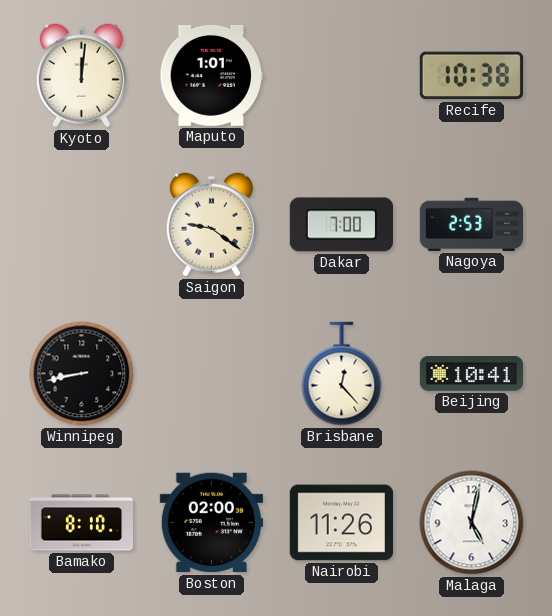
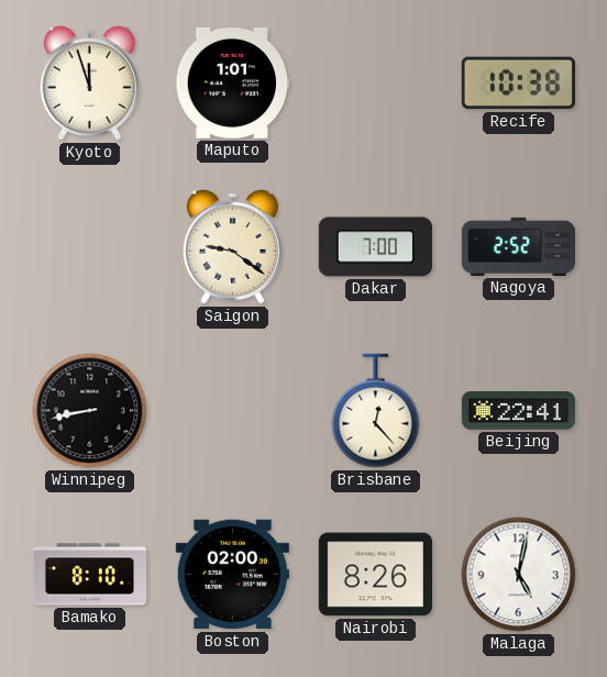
Kyoto: 12:01 -> 11:57 (89, 84)
Nagoya: 2:53 -> 2:52 (518, 246)
Beijing: 10:41 -> 22:41 (518, 411)
Nairobi: 11:26 -> 8:26 (375, 575)
